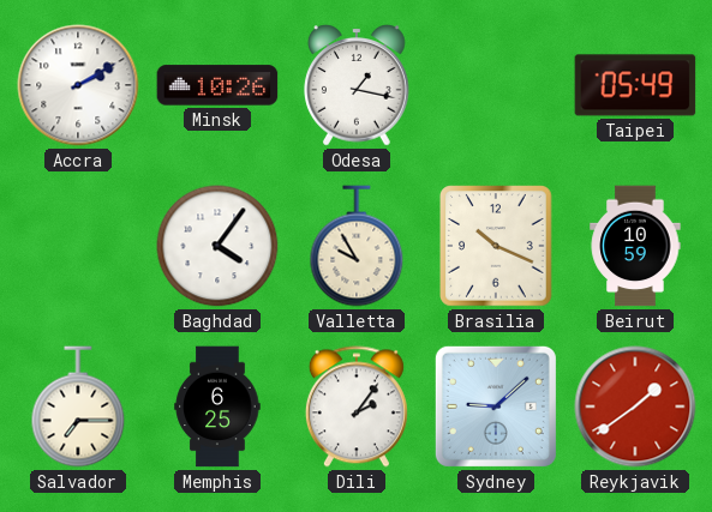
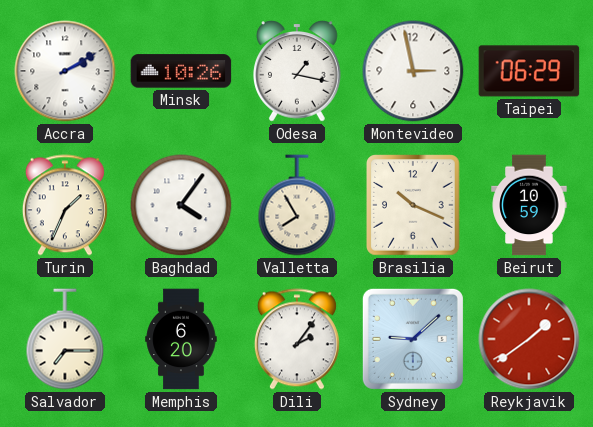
Montevideo: none -> 2:58 (413, 71)
Taipei: 05:49 -> 06:29 (529, 71)
Turin: none -> 1:34 (65, 205)
Valletta: 9:55 -> 7:55 (297, 205)
Memphis: 6:25 -> 6:20 (181, 339)
